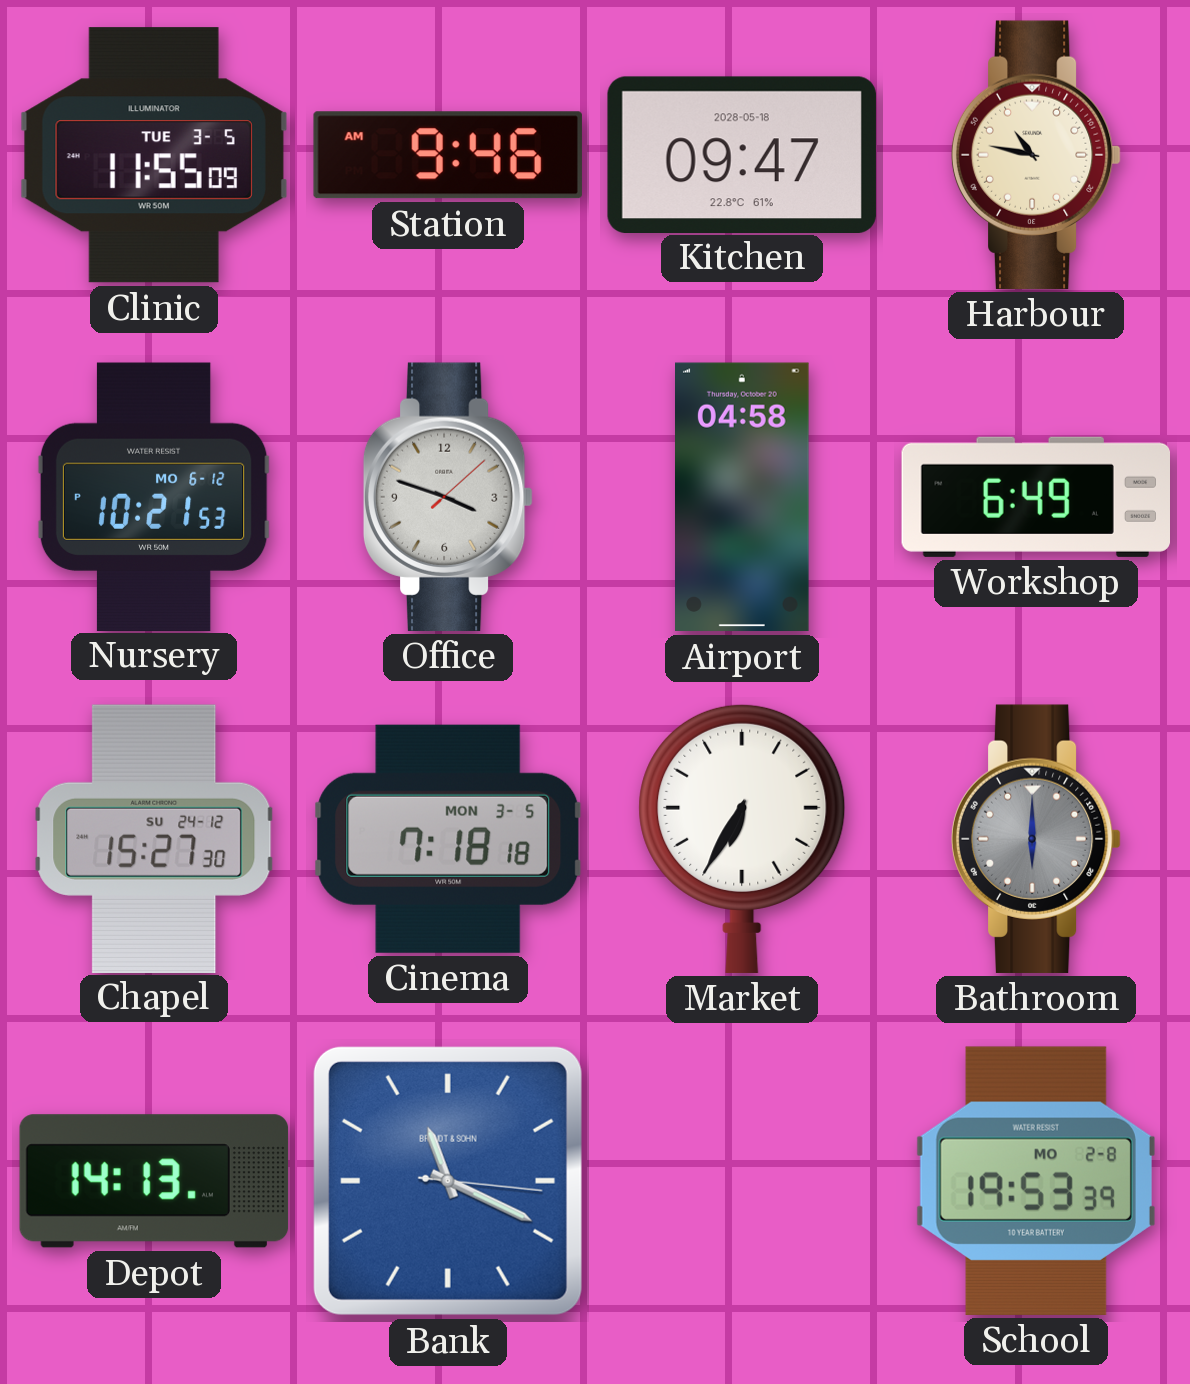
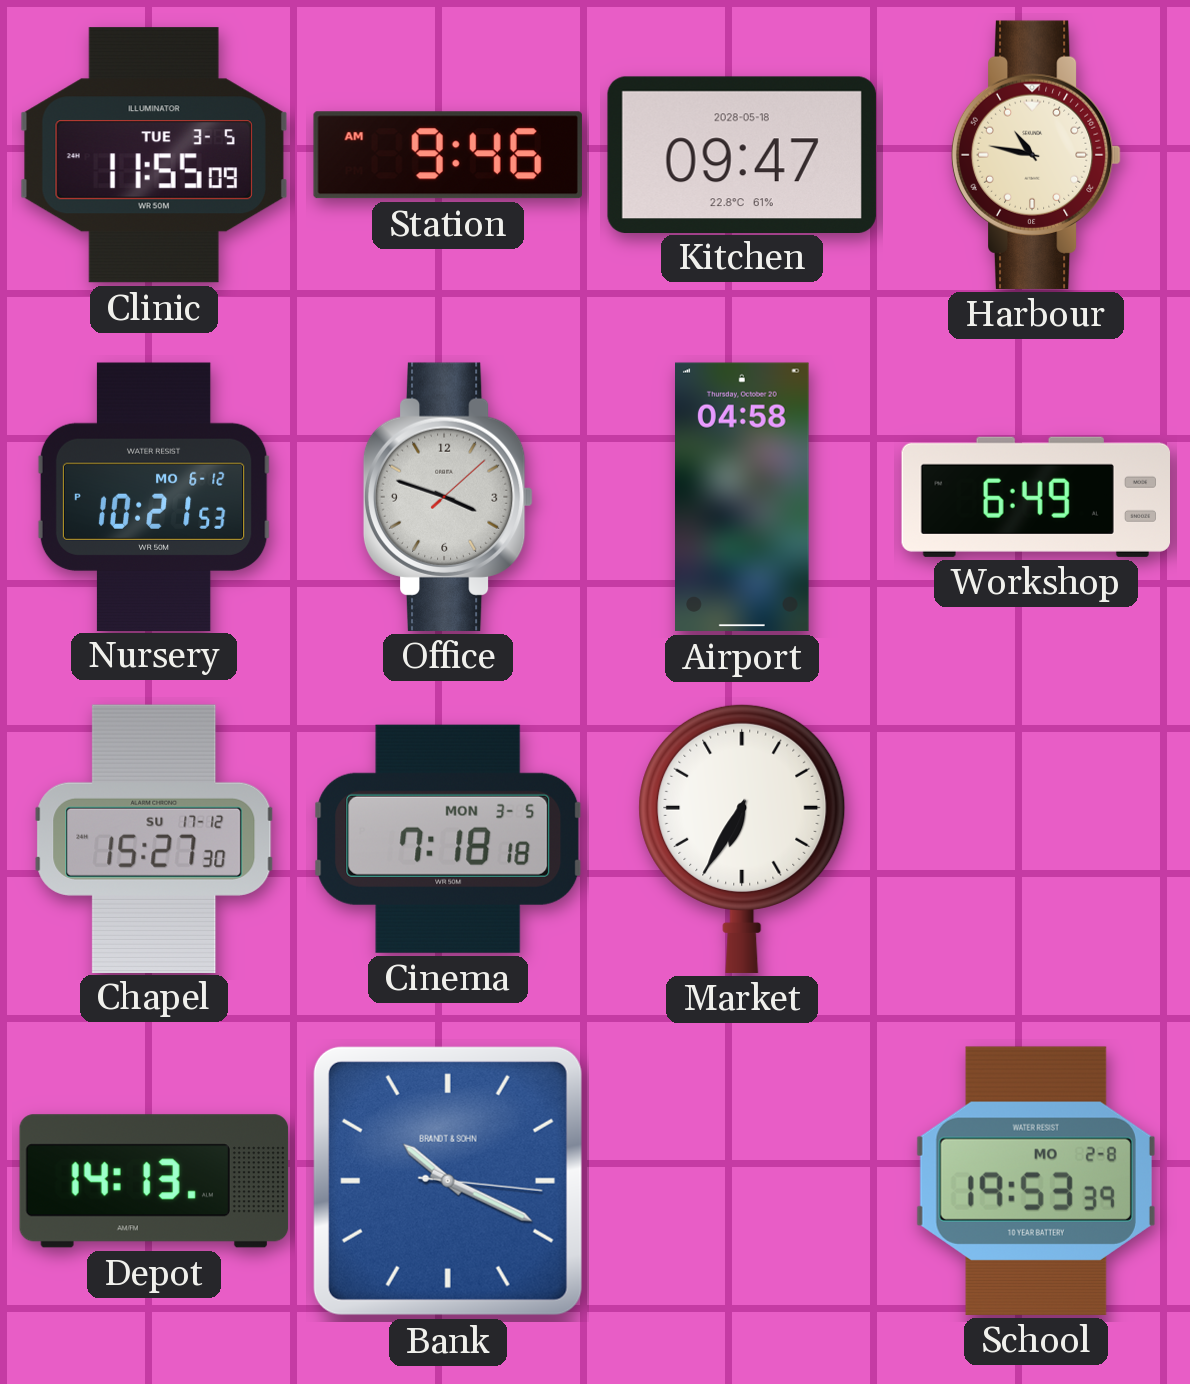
Chapel date: SU 24-12 -> SU 17-12 (154, 838)
Bathroom: 6:00 -> none (1036, 839)
Bank: 11:19 -> 10:19 (448, 1181)
